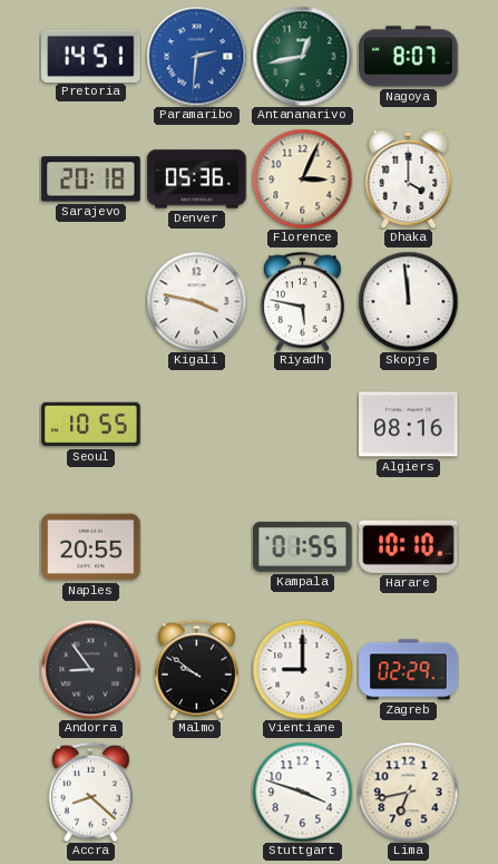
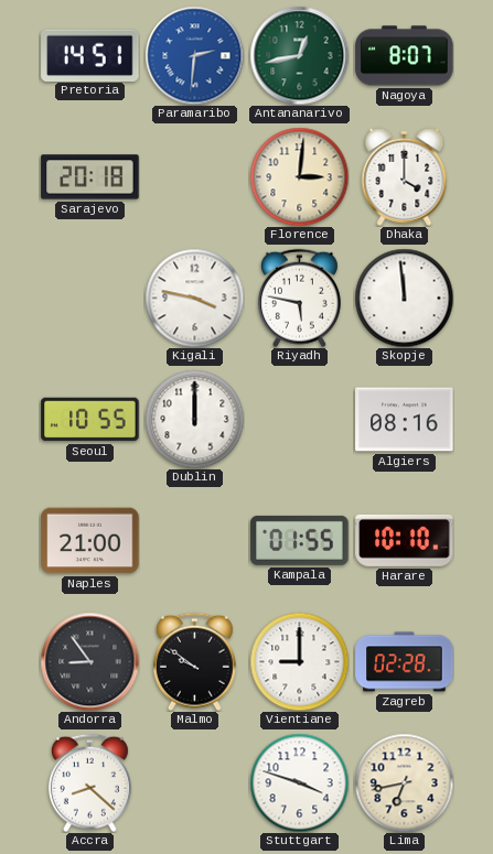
Denver: 05:36 -> none (197, 179)
Florence: 3:04 -> 3:01 (299, 176)
Dublin: none -> 12:00 (194, 419)
Naples: 20:55 -> 21:00 (90, 541)
Zagreb: 02:29 -> 02:28 (405, 662)
